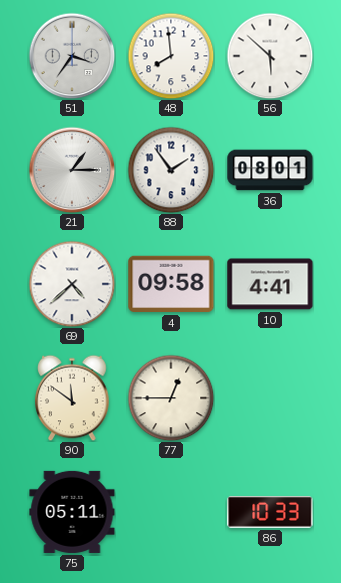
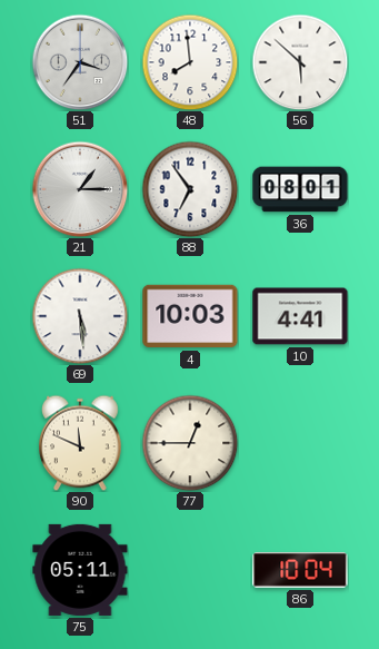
88: 1:54 -> 6:54 (190, 189)
69: 4:38 -> 5:29 (80, 316)
4: 09:58 -> 10:03 (190, 316)
90: 11:51 -> 11:49 (80, 443)
86: 10:33 -> 10:04 (300, 570)
